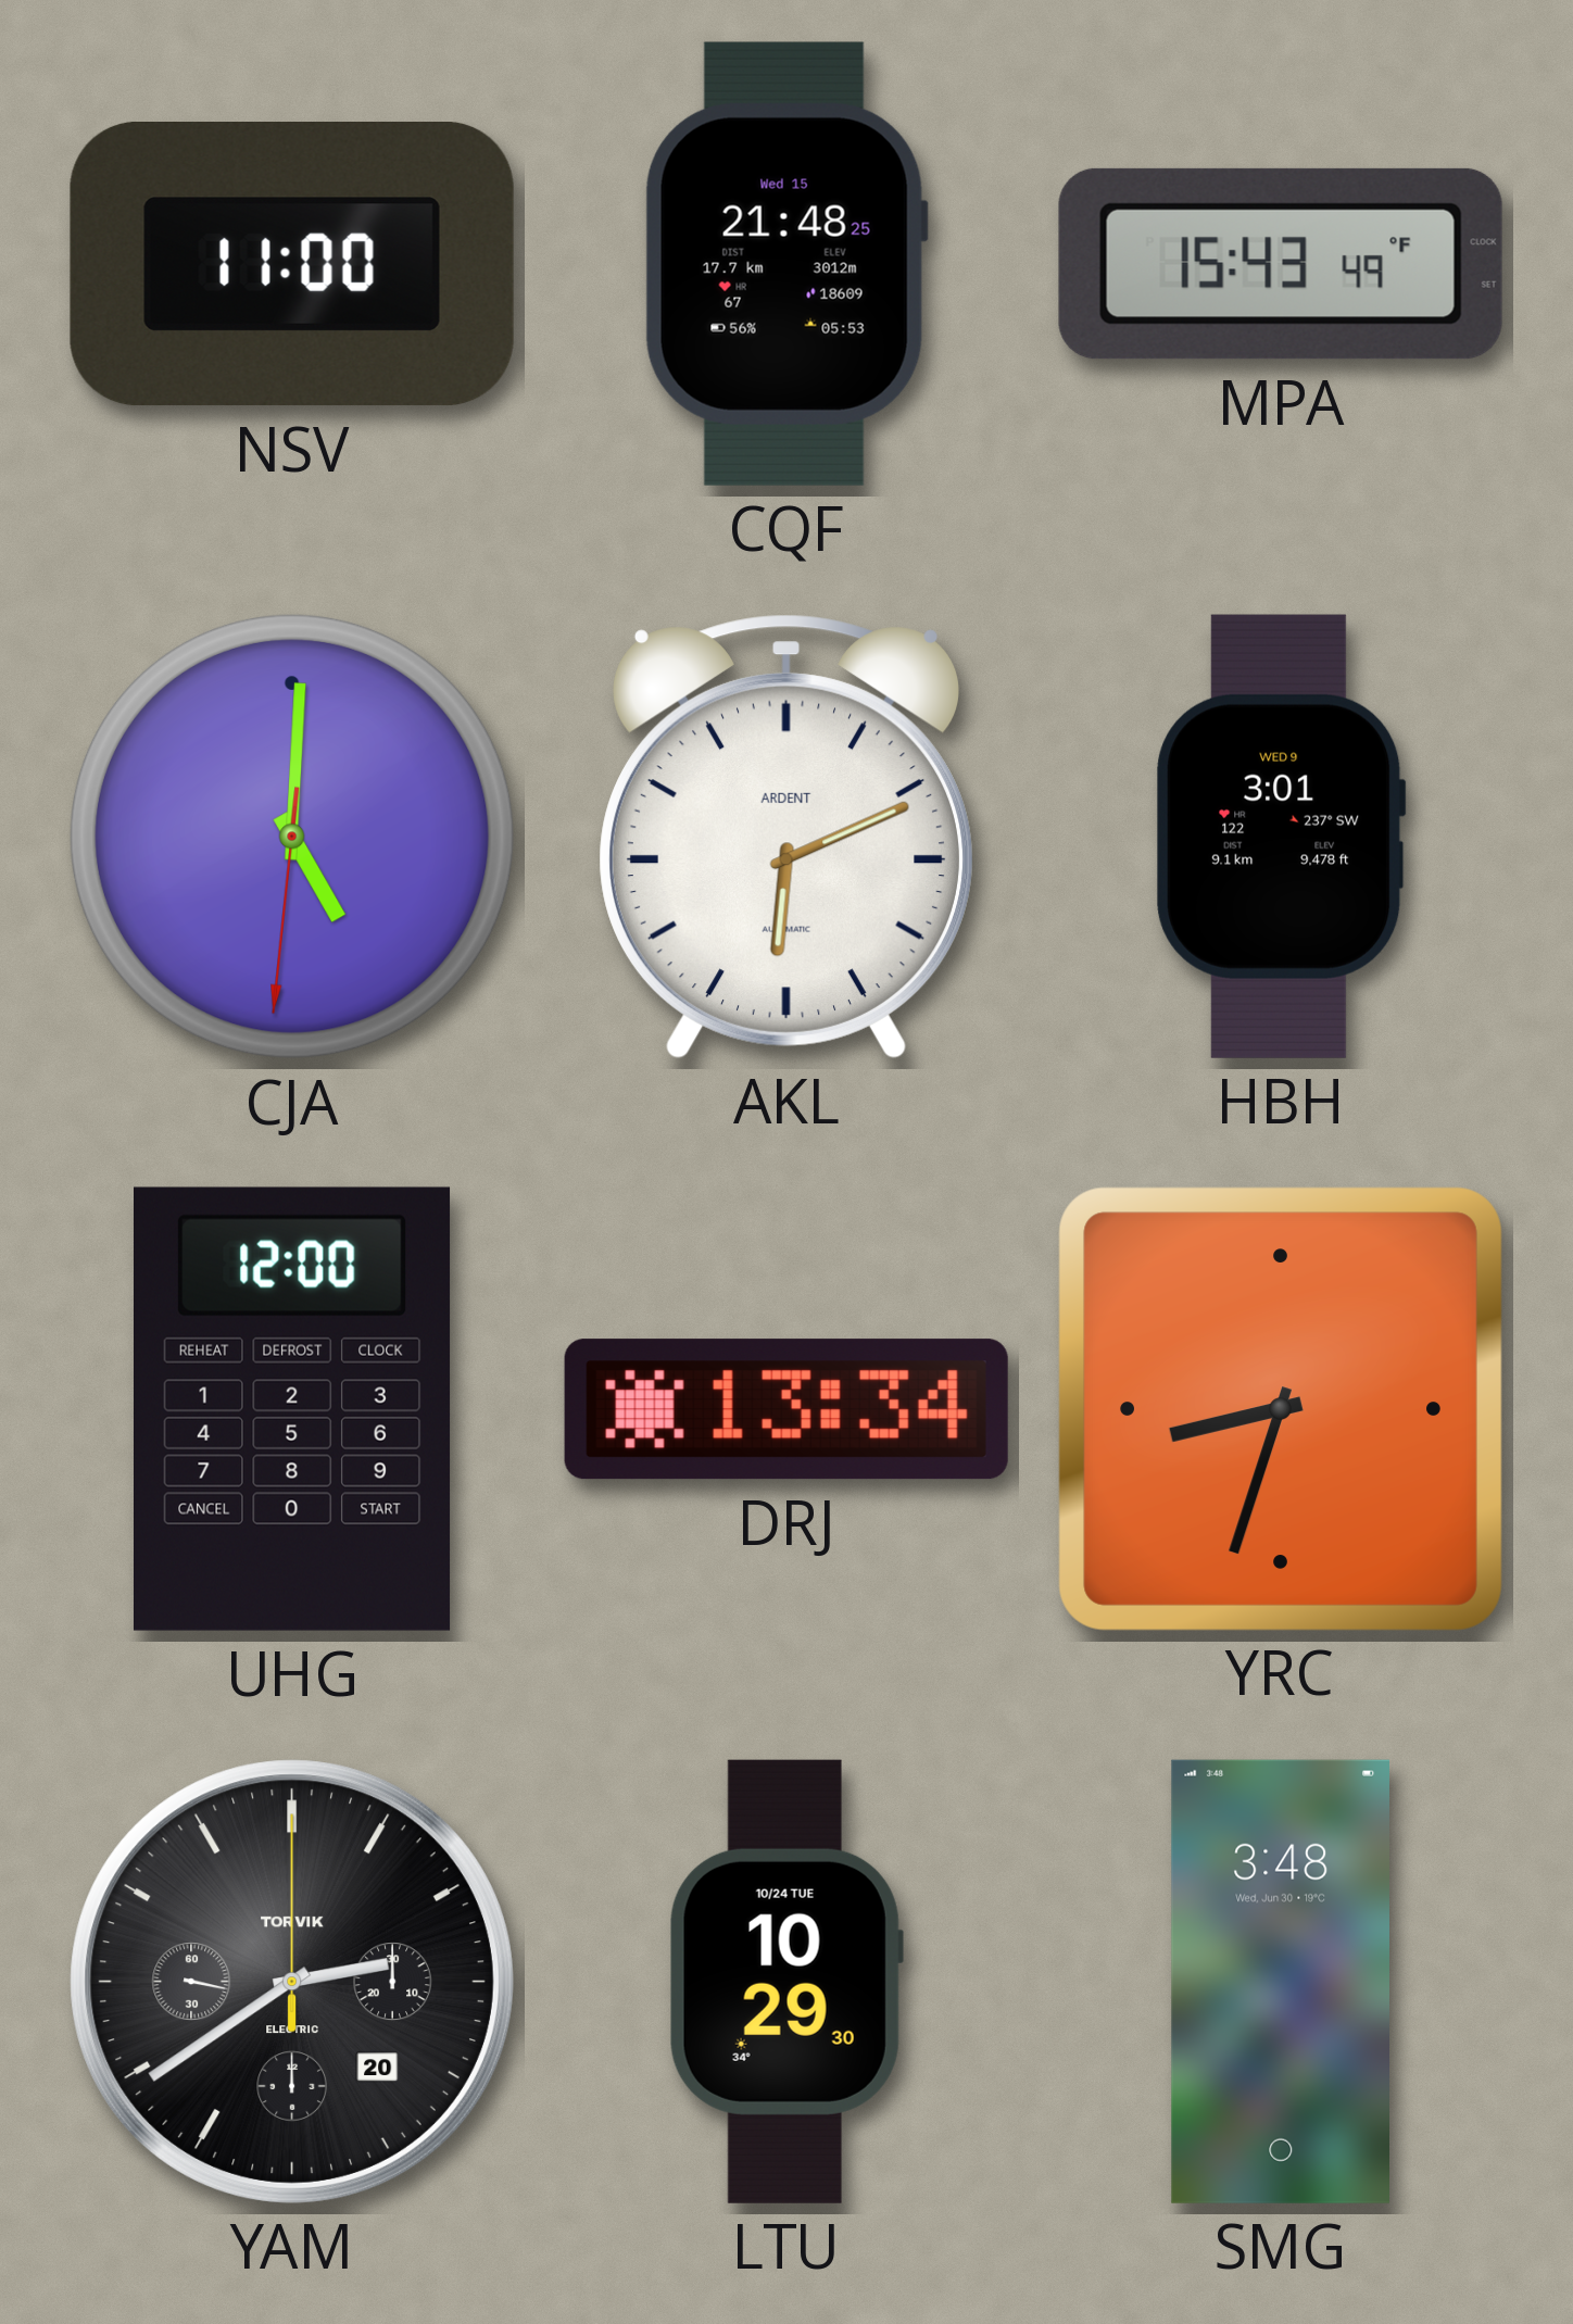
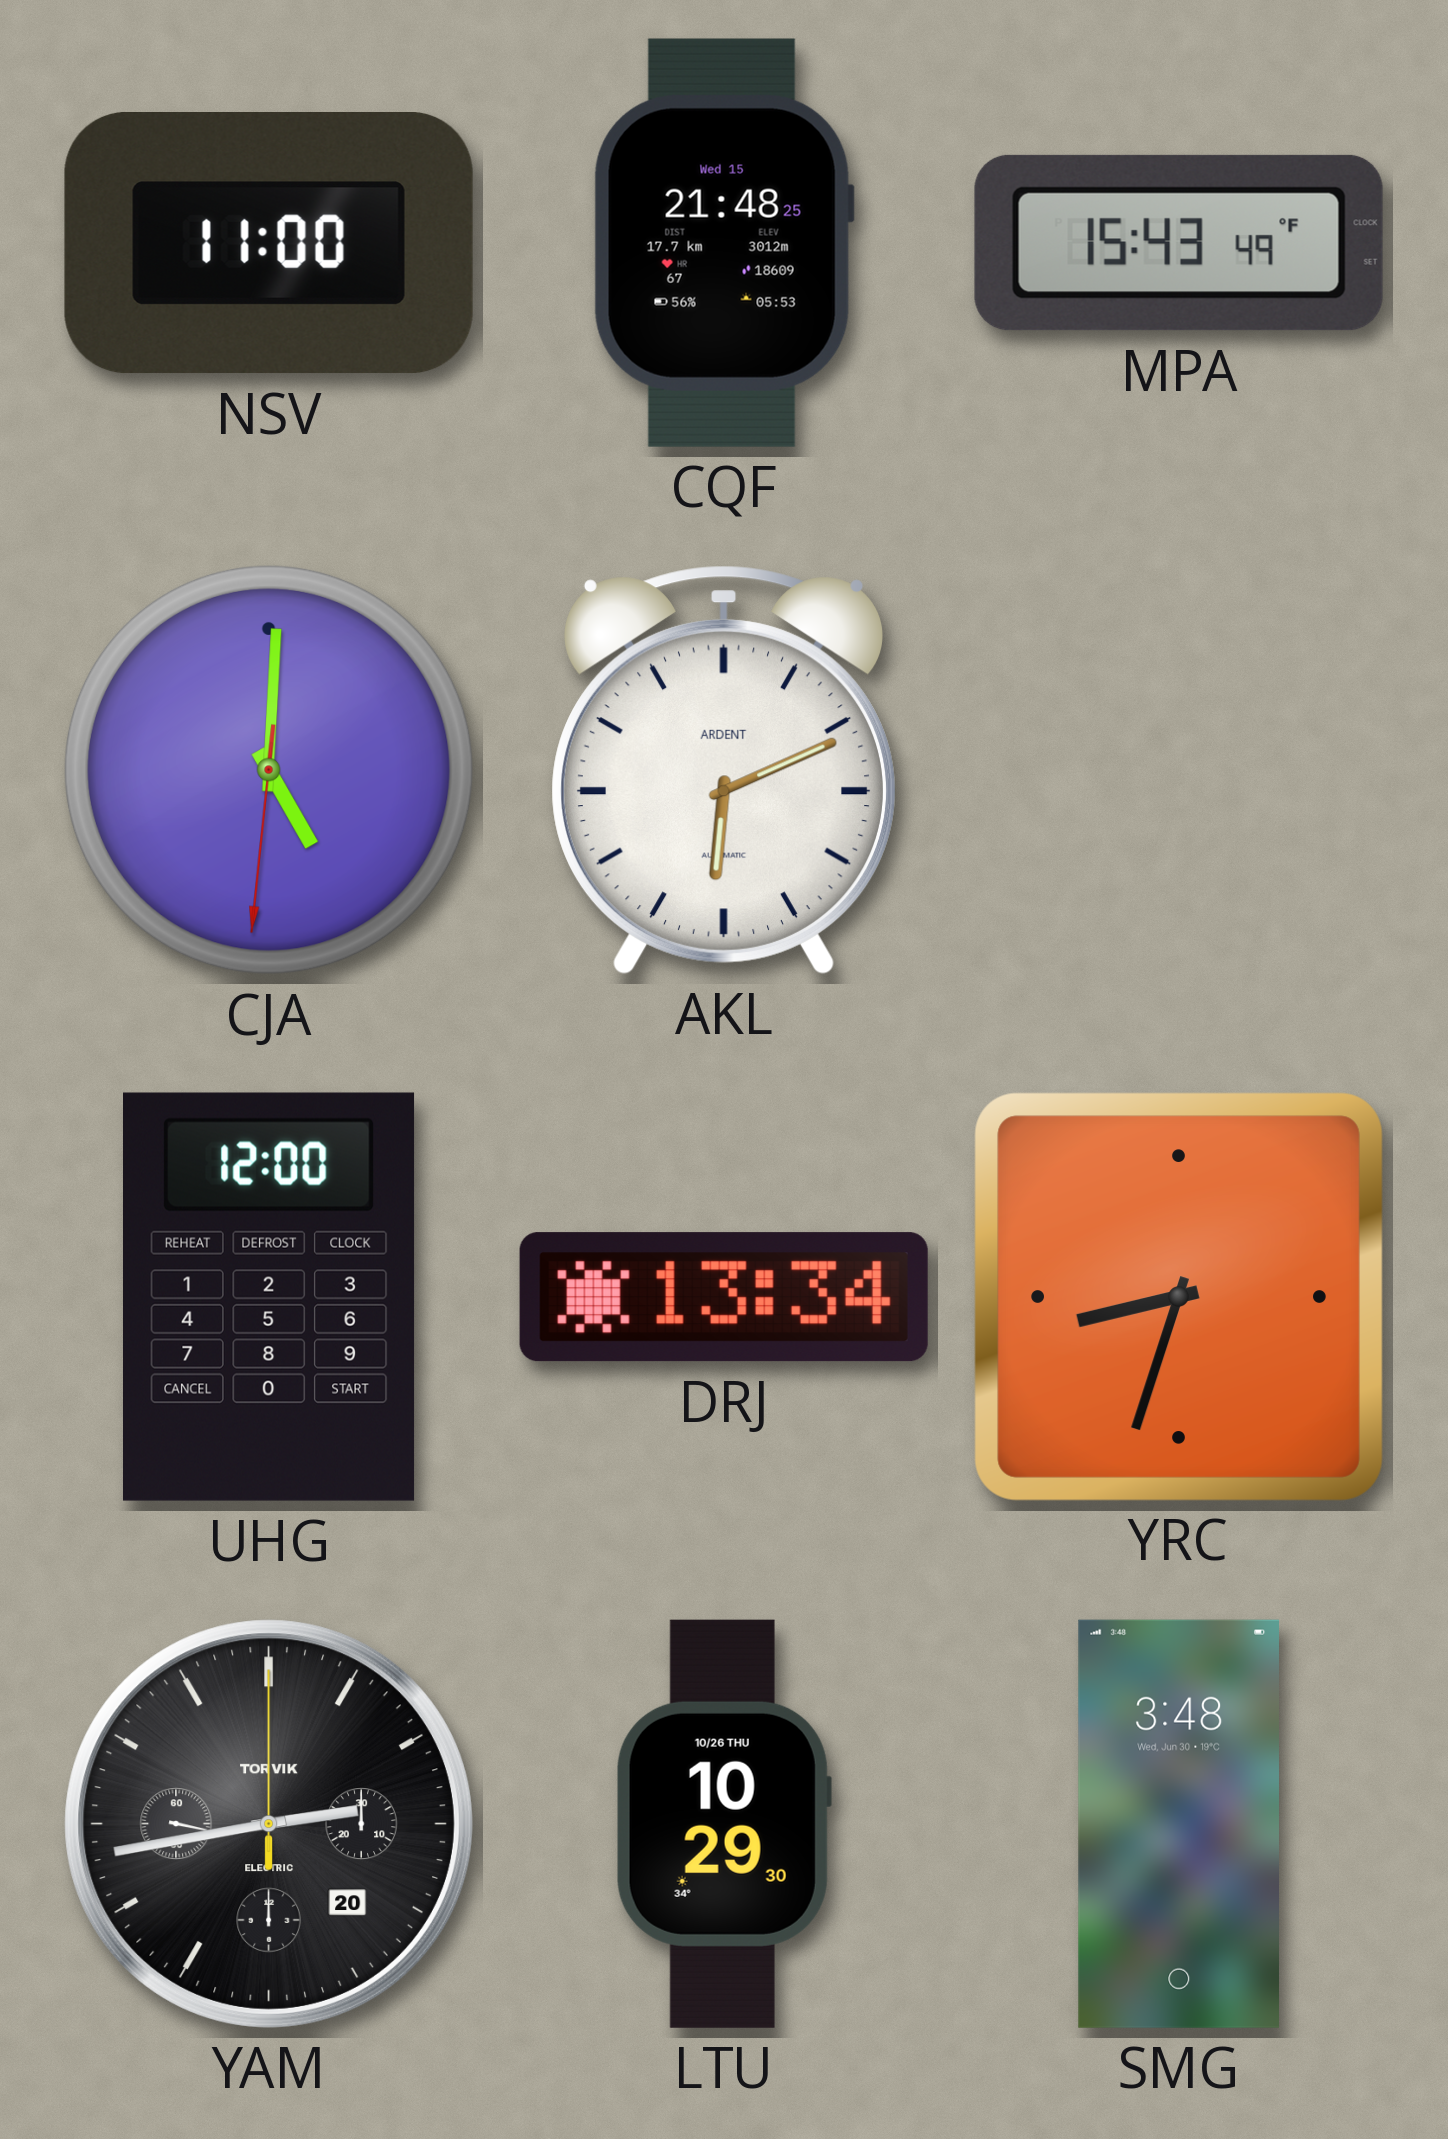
HBH: 3:01 -> none (1281, 837)
YAM: 2:39 -> 2:43 (269, 1824)
LTU date: 10/24 TUE -> 10/26 THU (724, 1824)
